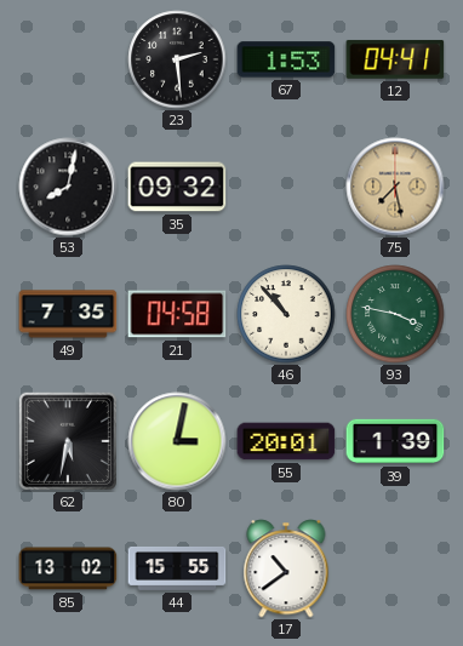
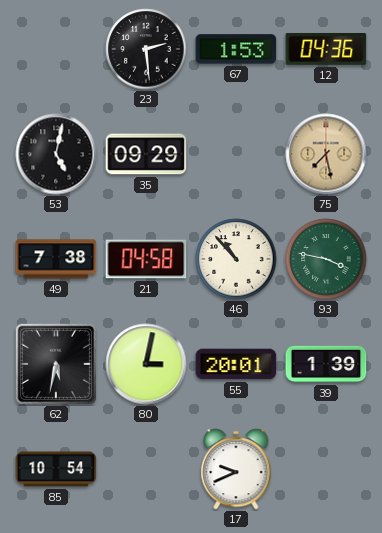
12: 04:41 -> 04:36 (326, 49)
53: 8:02 -> 5:02 (56, 154)
35: 09:32 -> 09:29 (146, 154)
49: 7:35 -> 7:38 (56, 259)
85: 13:02 -> 10:54 (56, 469)
44: 15:55 -> none (177, 568)
17: 10:39 -> 9:41 (236, 469)
